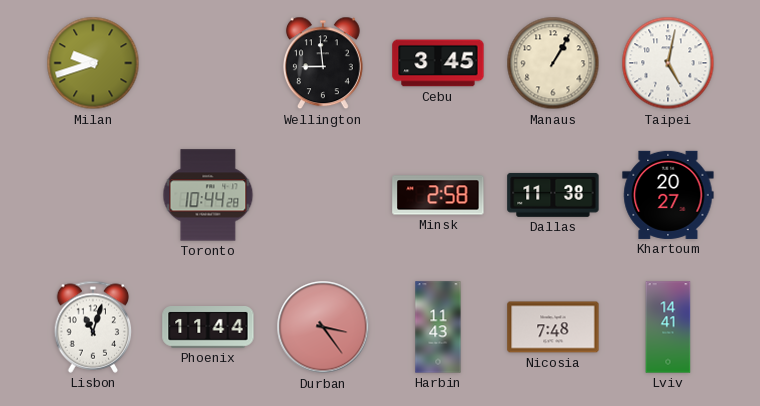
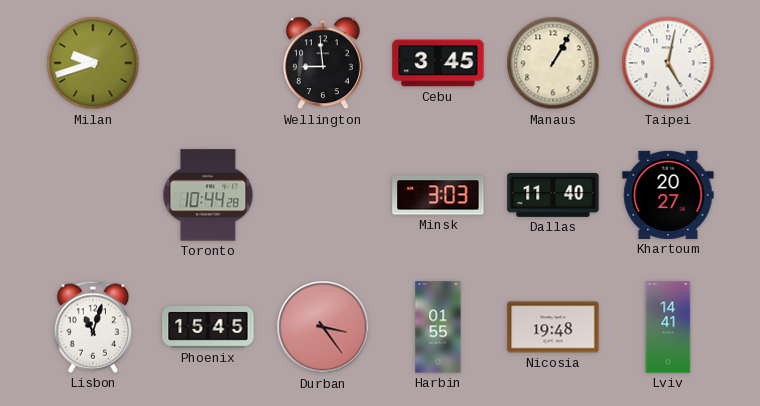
Minsk: 2:58 -> 3:03 (438, 195)
Dallas: 11:38 -> 11:40 (553, 195)
Phoenix: 11:44 -> 15:45 (208, 328)
Harbin: 11:43 -> 01:55 (438, 327)
Nicosia: 7:48 -> 19:48 (553, 327)
